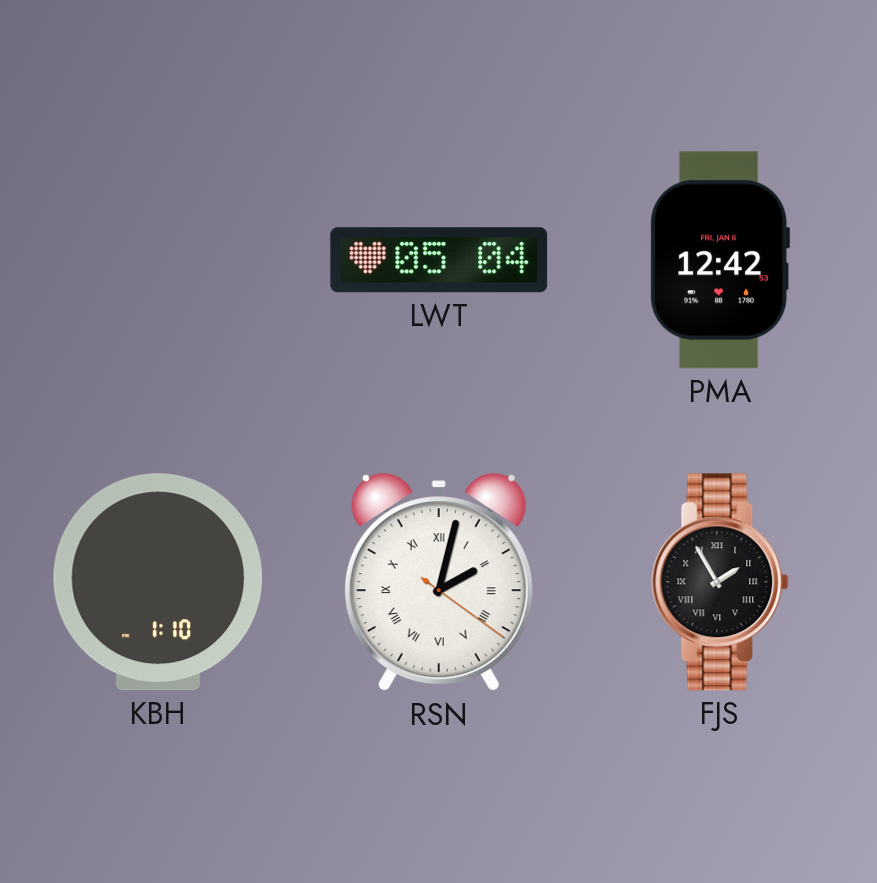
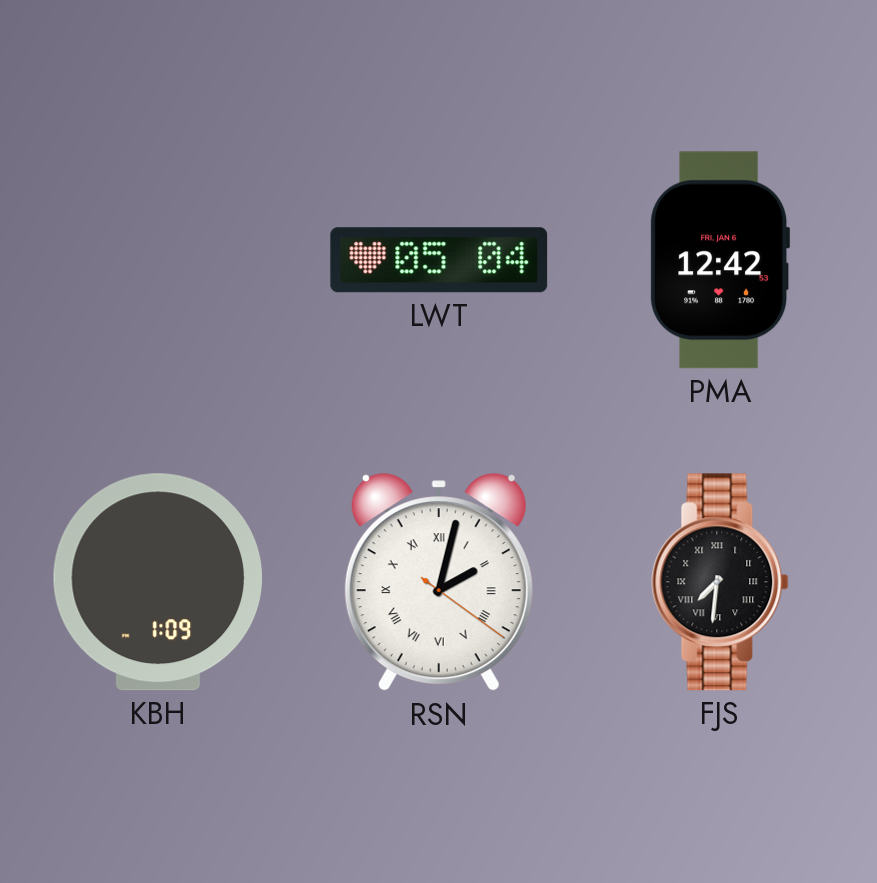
KBH: 1:10 -> 1:09 (157, 582)
FJS: 1:55 -> 7:31 (720, 582)
